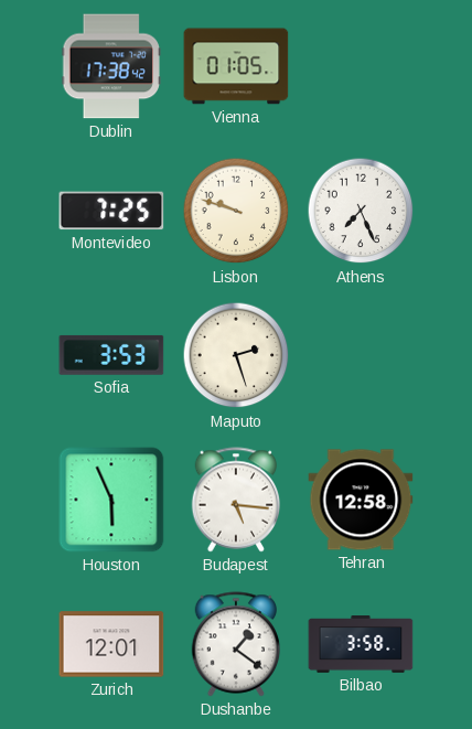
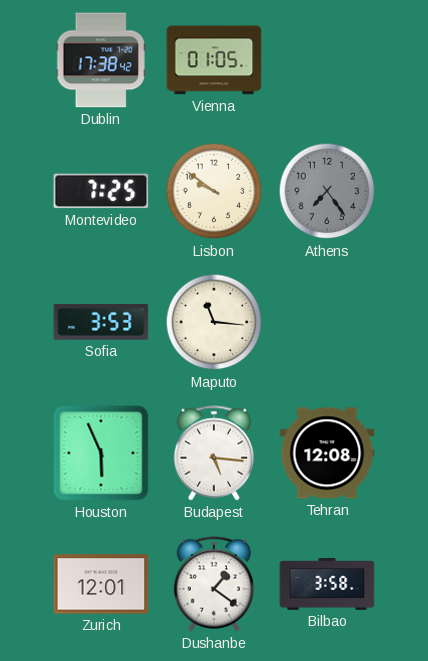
Lisbon: 9:48 -> 9:51 (214, 191)
Athens: 7:26 -> 7:24 (327, 191)
Athens dial: white -> grey (327, 191)
Maputo: 2:27 -> 11:16 (214, 322)
Tehran: 12:58 -> 12:08 (327, 453)
